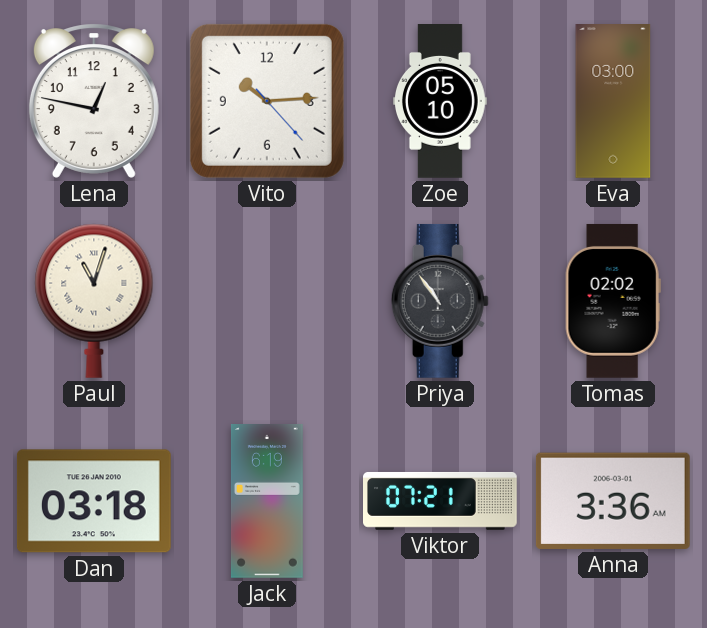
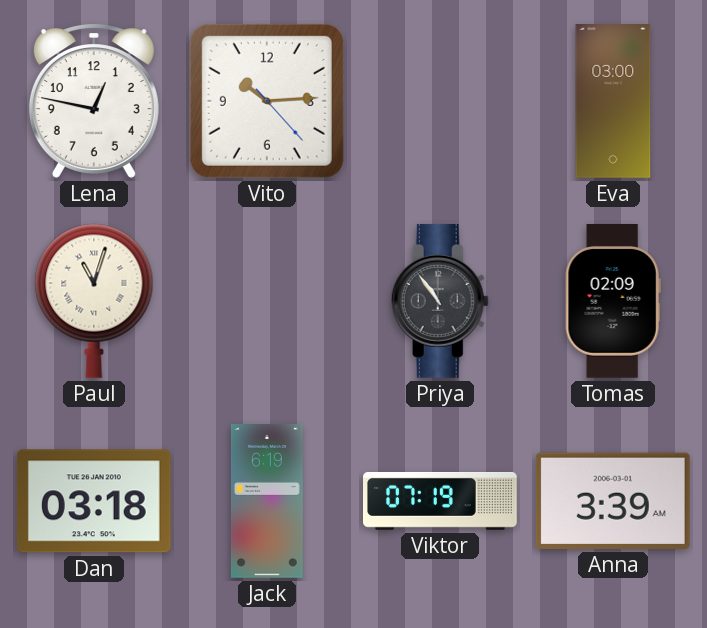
Zoe: 05:10 -> none (441, 102)
Tomas: 02:02 -> 02:09 (613, 301)
Viktor: 07:21 -> 07:19 (441, 501)
Anna: 3:36 -> 3:39 (613, 501)
